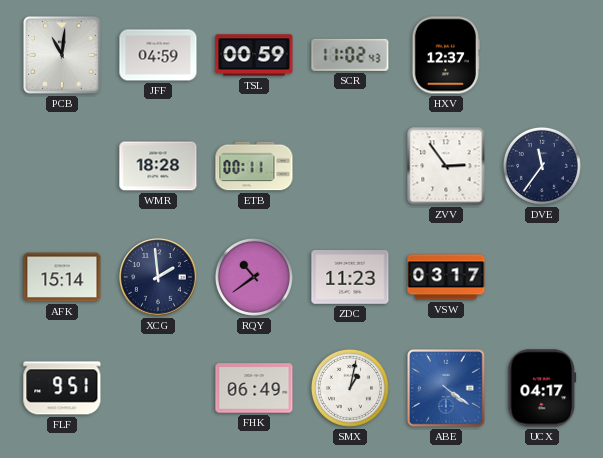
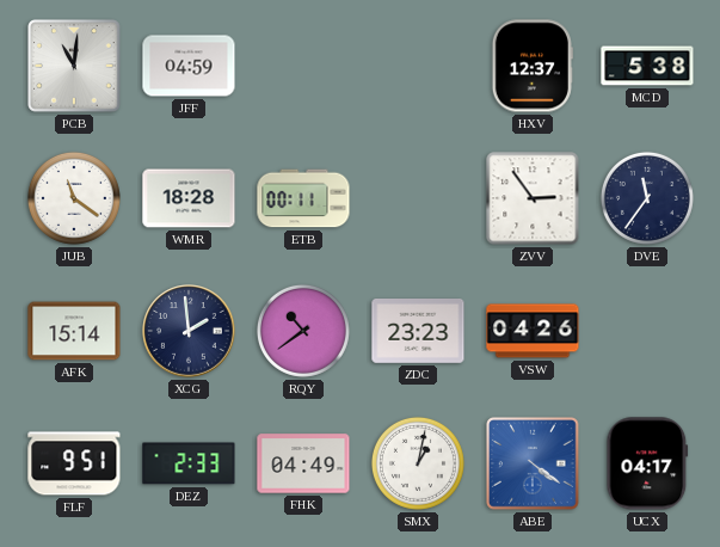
TSL: 00:59 -> none (254, 55)
SCR: 11:02 -> none (350, 55)
MCD: none -> 5:38 (647, 66)
JUB: none -> 11:21 (74, 198)
ZDC: 11:23 -> 23:23 (418, 332)
VSW: 03:17 -> 04:26 (533, 331)
DEZ: none -> 2:33 (189, 463)
FHK: 06:49 -> 04:49 (303, 463)
